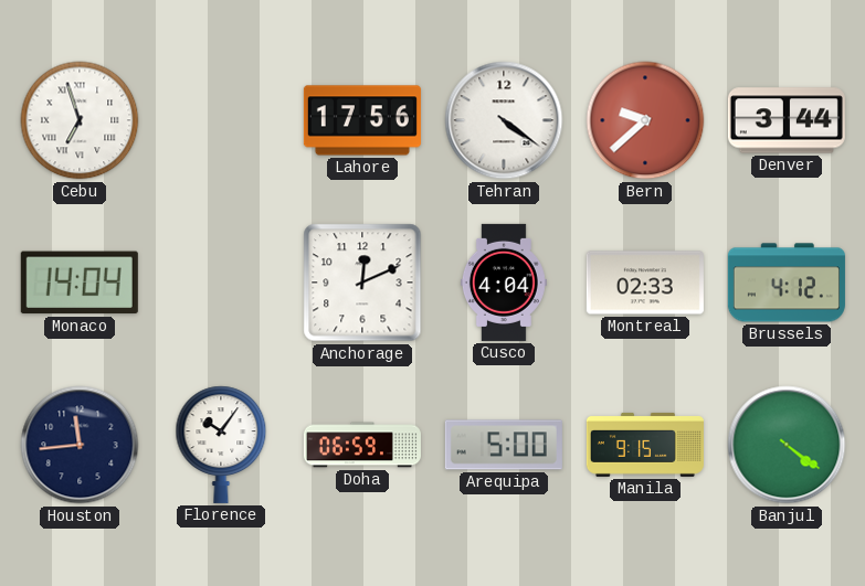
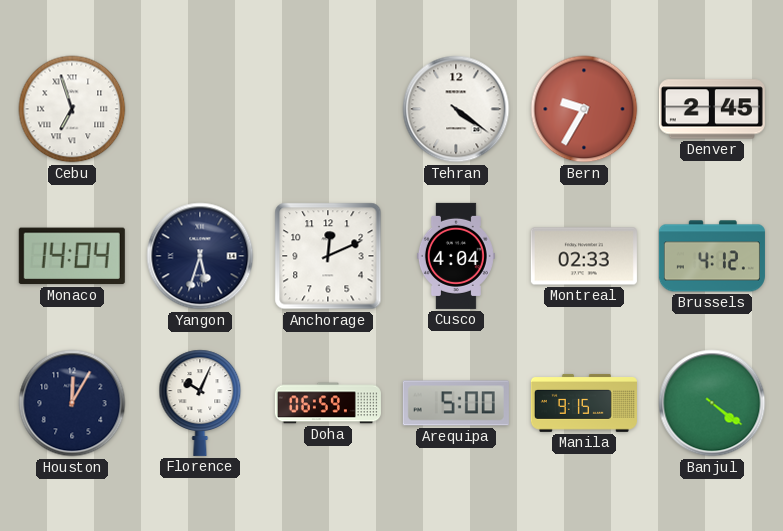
Lahore: 17:56 -> none (362, 120)
Bern: 9:38 -> 9:35 (584, 109)
Denver: 3:44 -> 2:45 (712, 109)
Yangon: none -> 5:33 (200, 256)
Houston: 11:44 -> 12:05 (72, 403)
Florence: 10:06 -> 10:04 (200, 403)
